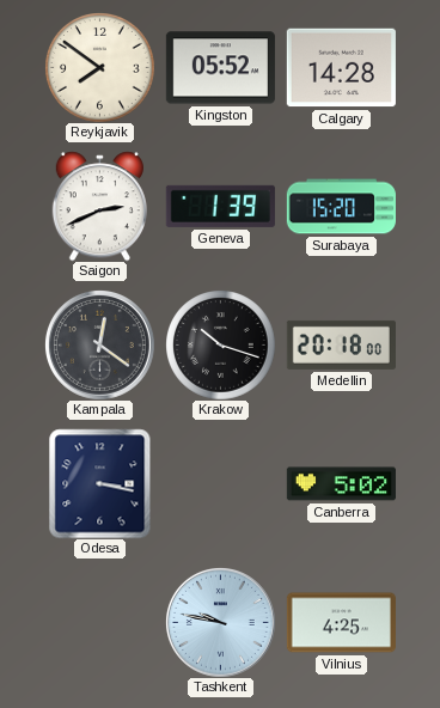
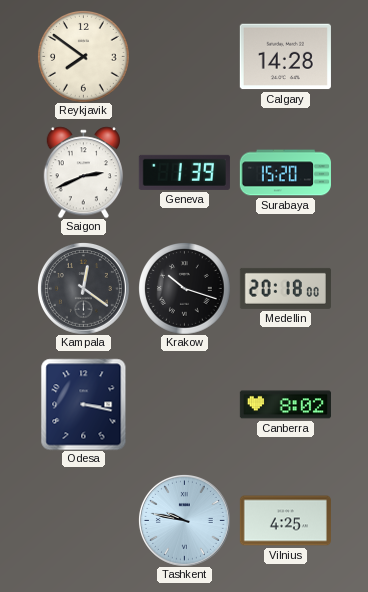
Kingston: 05:52 -> none (220, 68)
Canberra: 5:02 -> 8:02 (285, 405)
